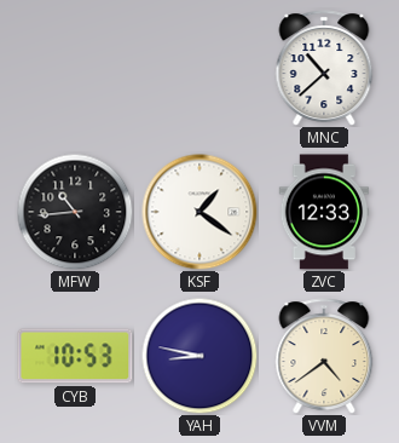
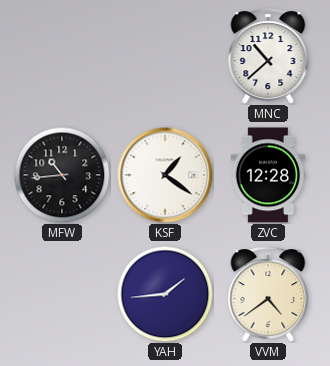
ZVC: 12:33 -> 12:28 (268, 175)
CYB: 10:53 -> none (75, 356)
YAH: 8:47 -> 1:44 (165, 294)
